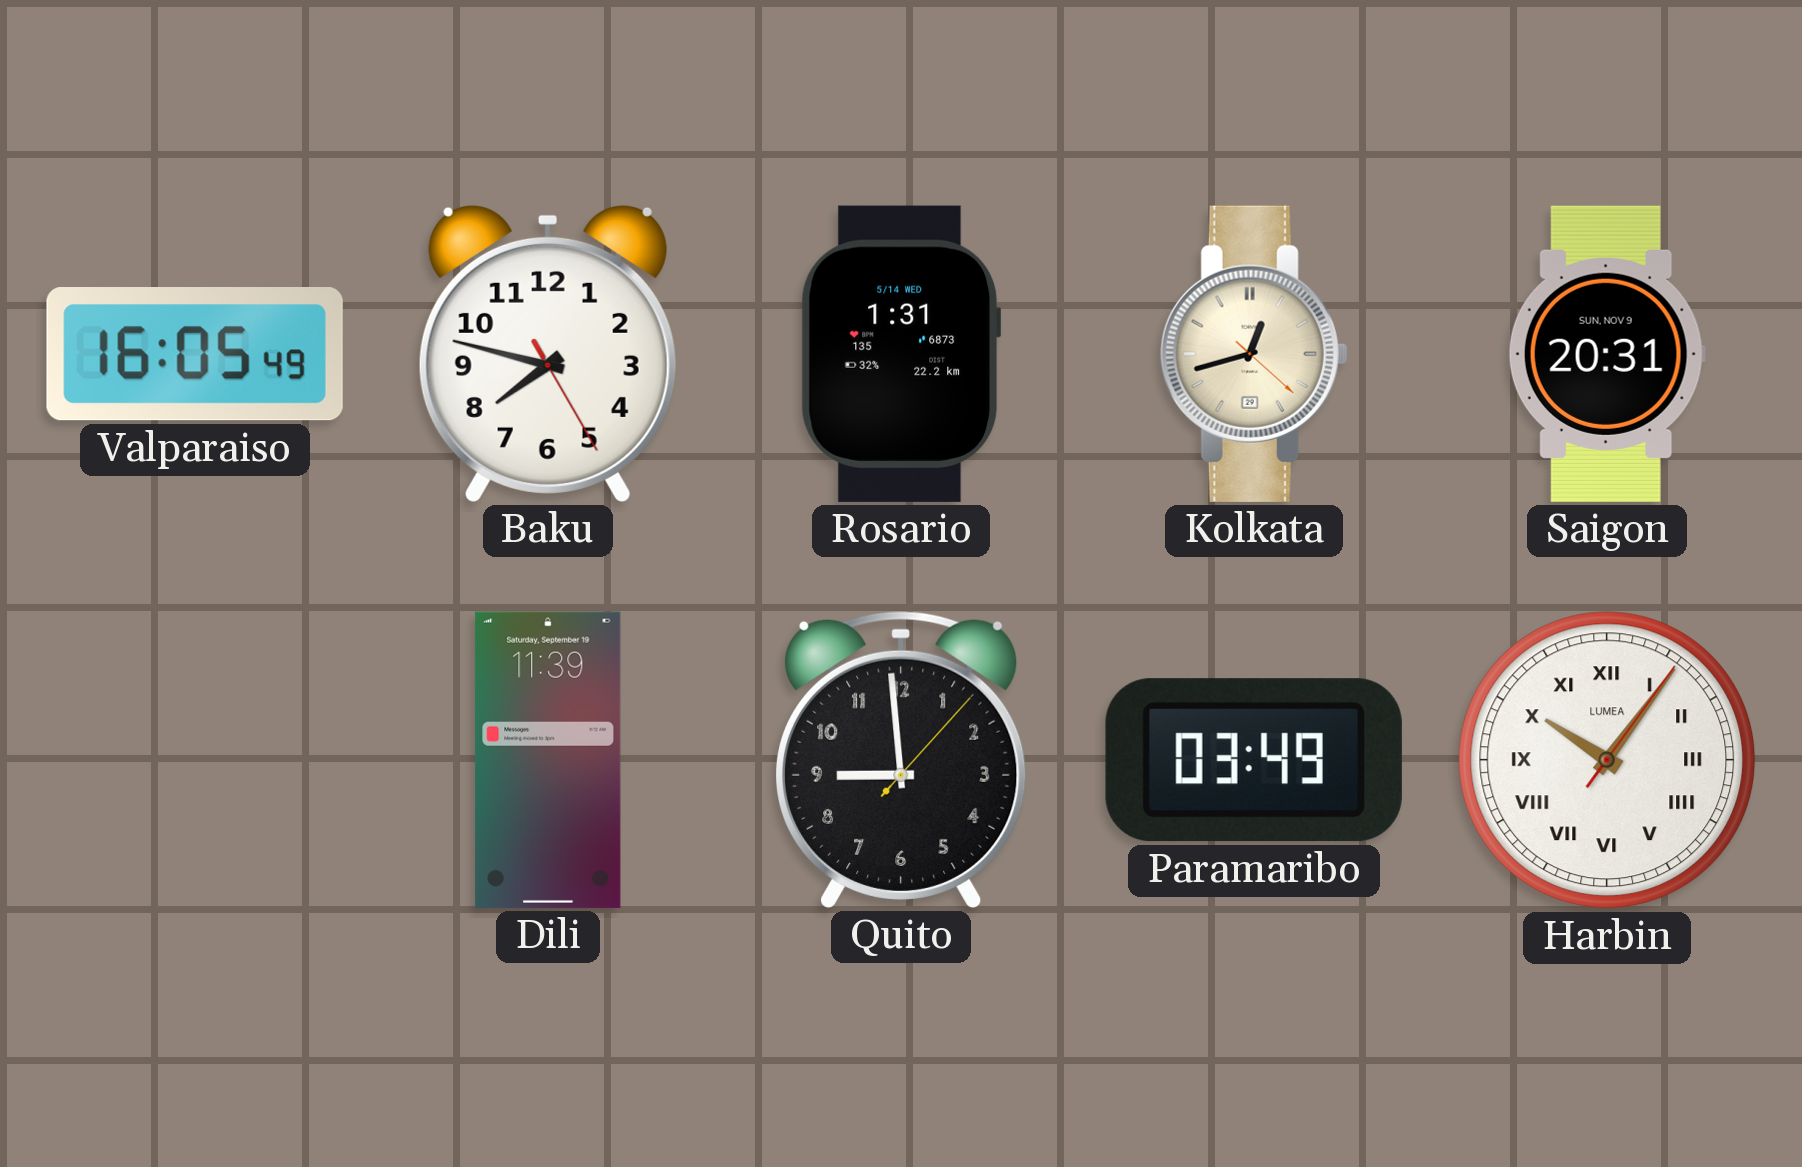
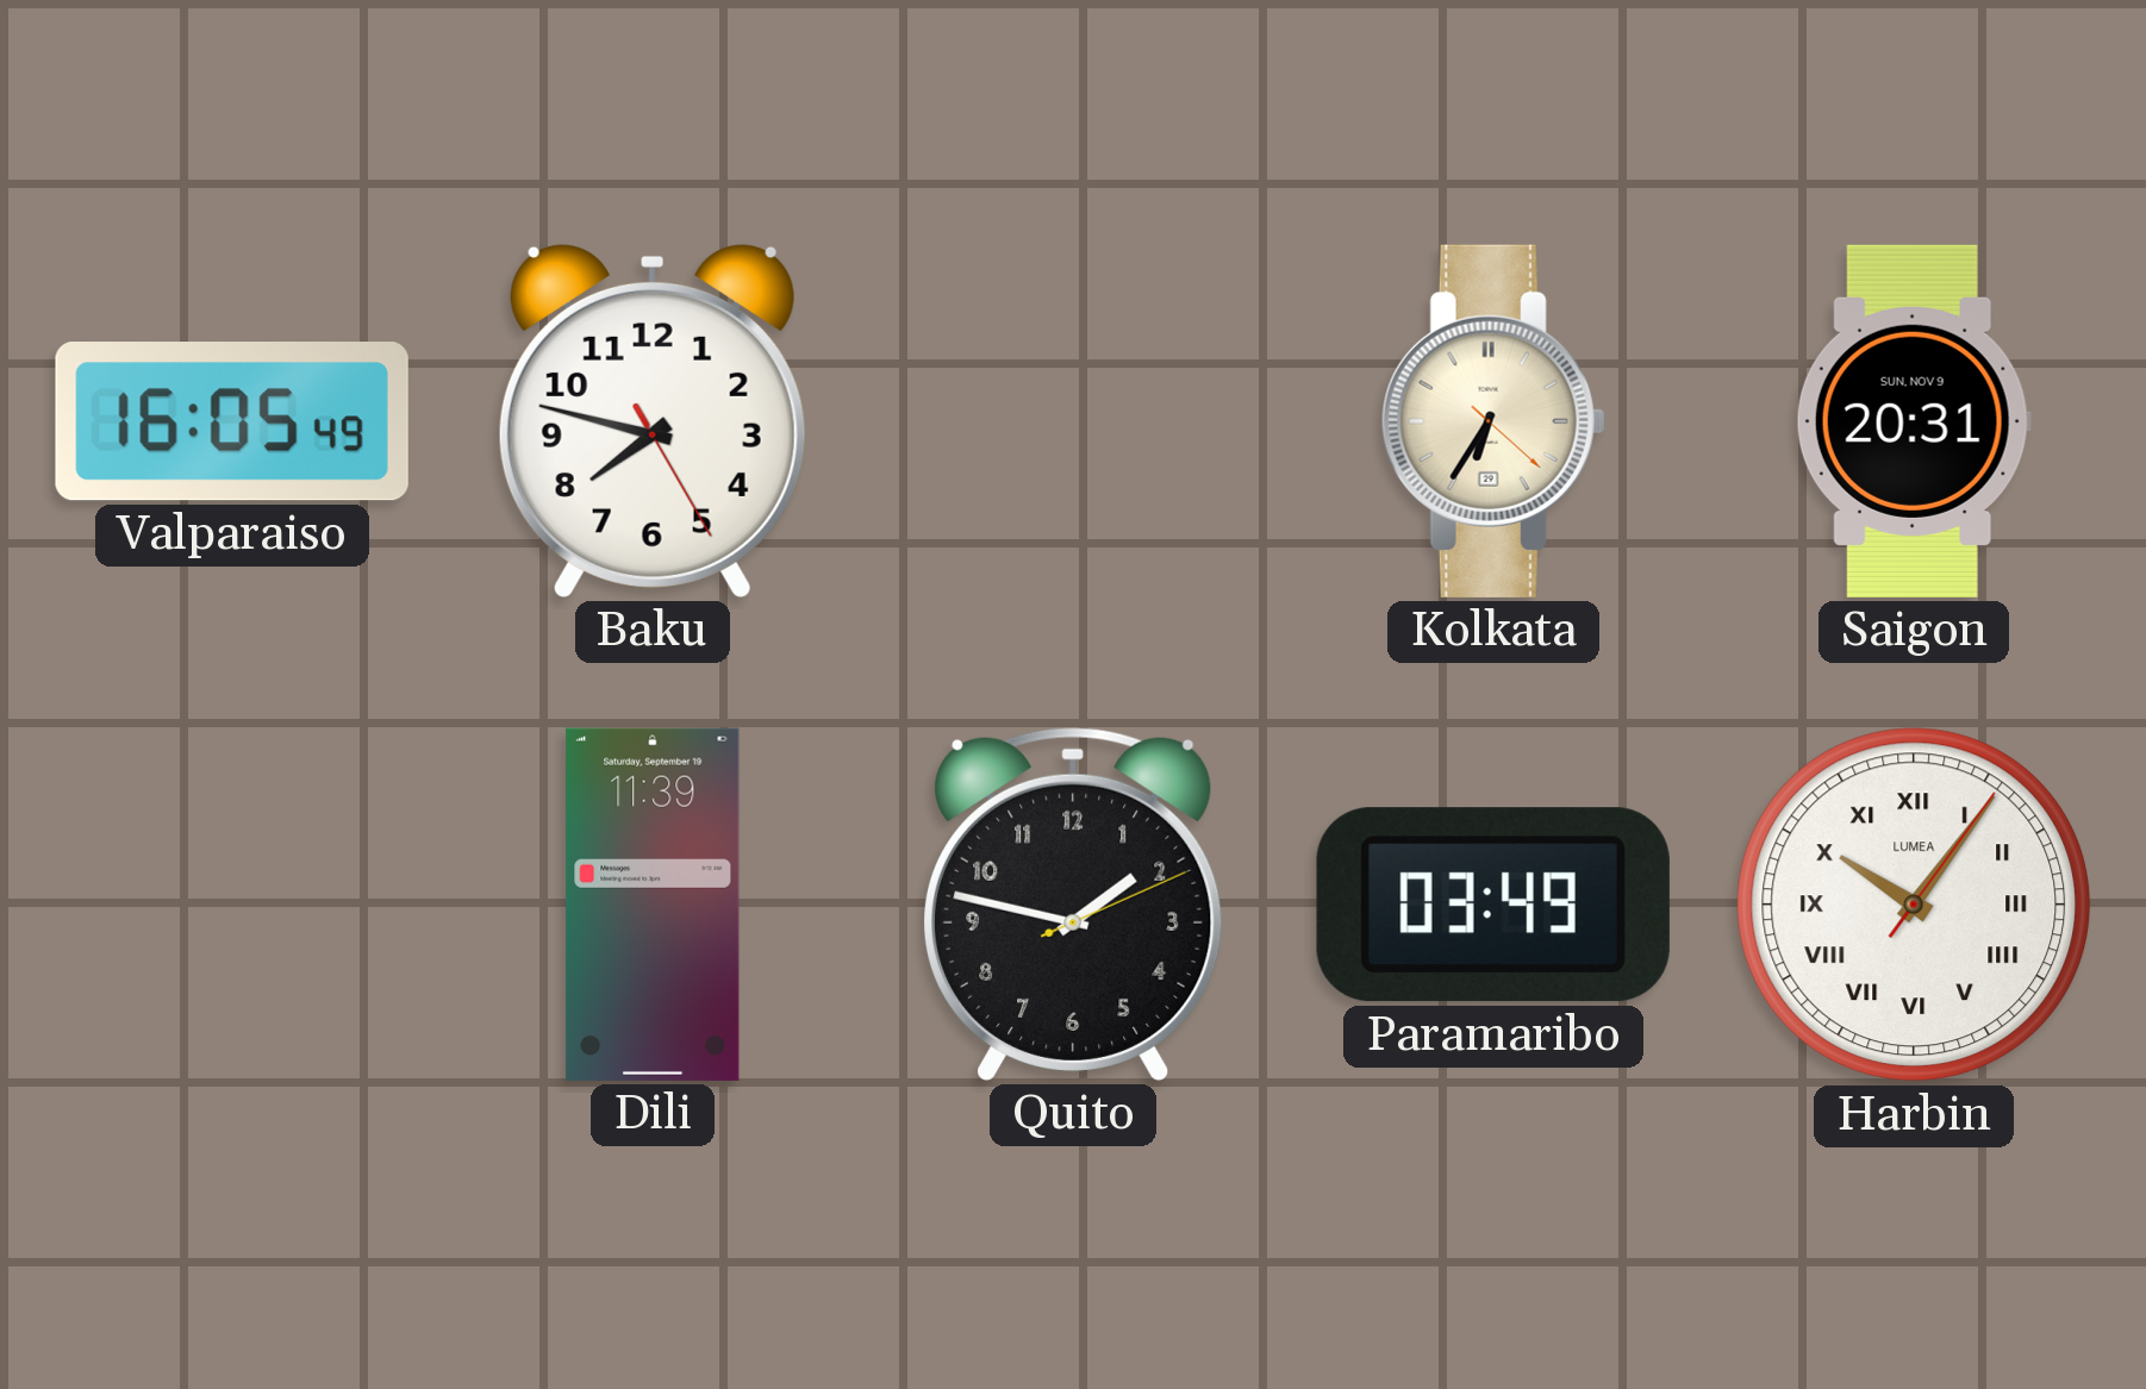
Rosario: 1:31 -> none (901, 354)
Kolkata: 12:42 -> 6:35 (1493, 421)
Quito: 8:59 -> 1:47 (1074, 903)
